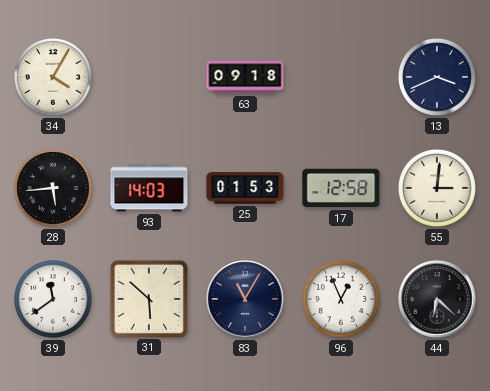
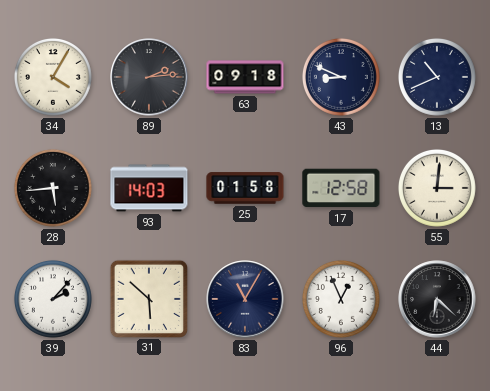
89: none -> 2:14 (149, 77)
43: none -> 8:49 (341, 77)
13: 3:41 -> 10:41 (437, 77)
25: 01:53 -> 01:58 (245, 188)
39: 11:39 -> 2:07 (53, 299)
